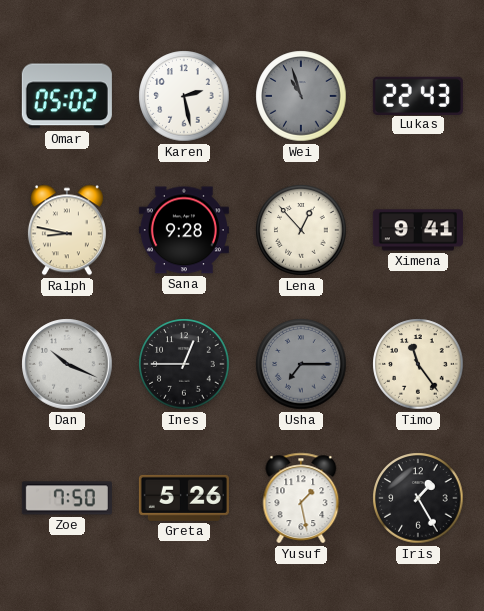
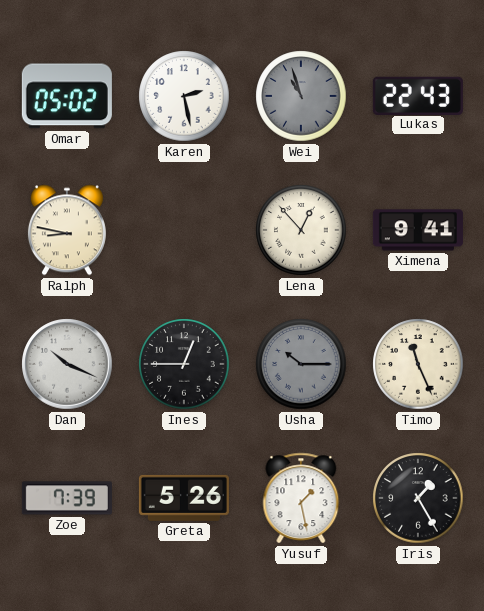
Sana: 9:28 -> none (184, 230)
Usha: 7:15 -> 10:15 (301, 364)
Timo: 11:24 -> 11:26 (418, 364)
Zoe: 7:50 -> 7:39 (67, 498)
